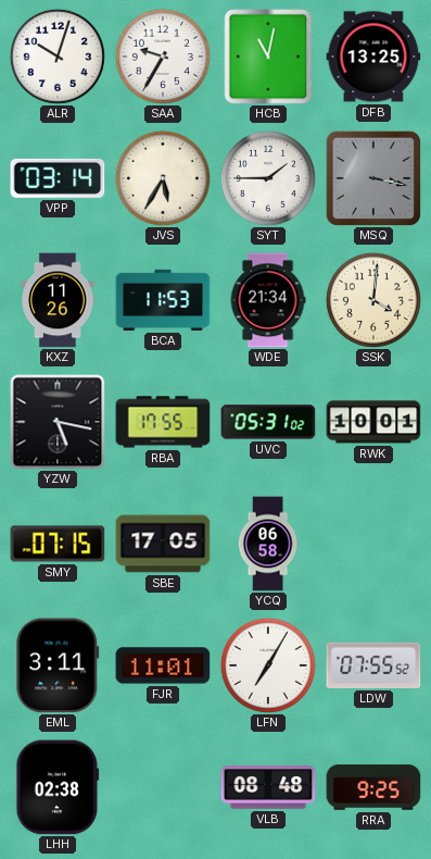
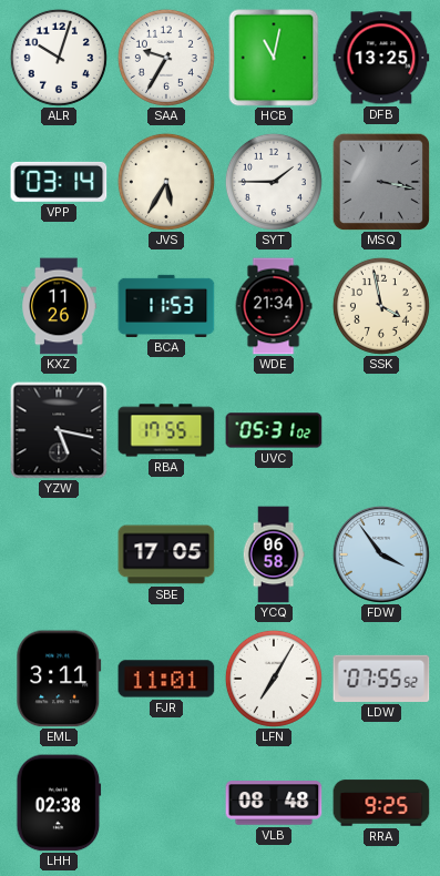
SSK: 4:01 -> 3:58 (381, 306)
RWK: 10:01 -> none (373, 422)
SMY: 07:15 -> none (58, 544)
FDW: none -> 3:54 (381, 554)
